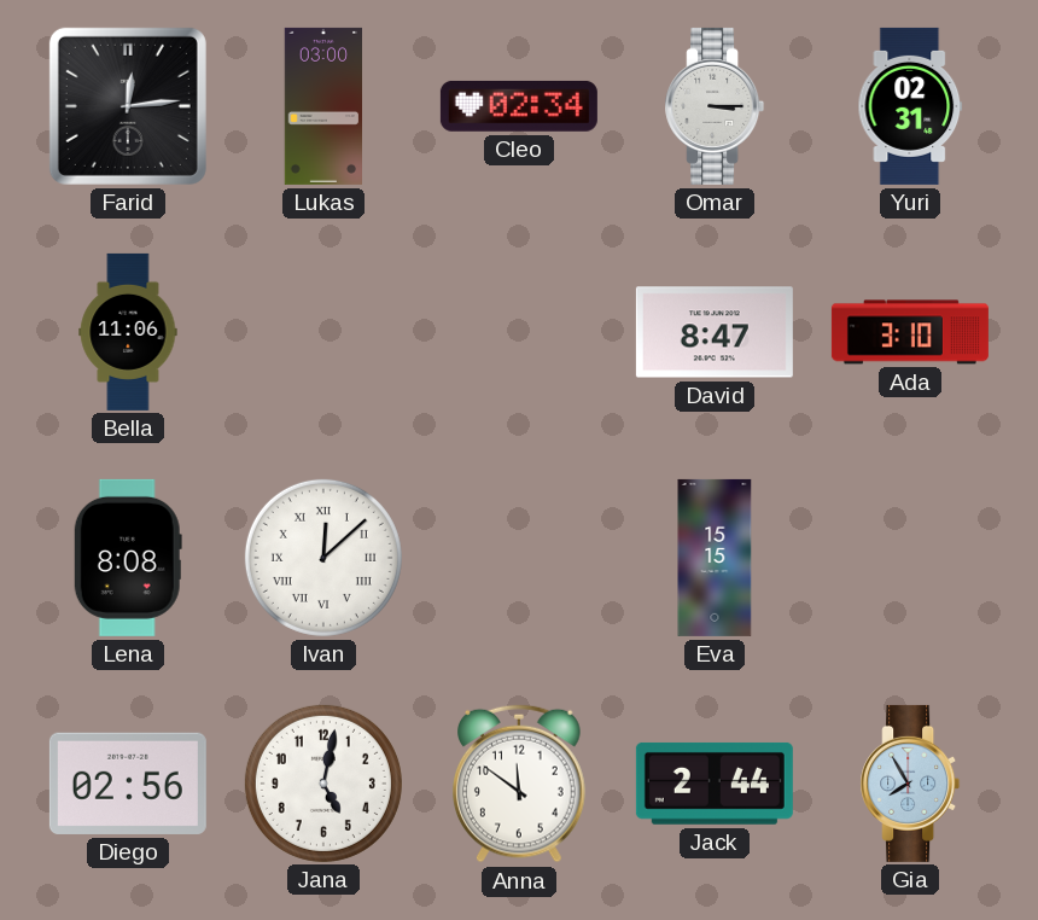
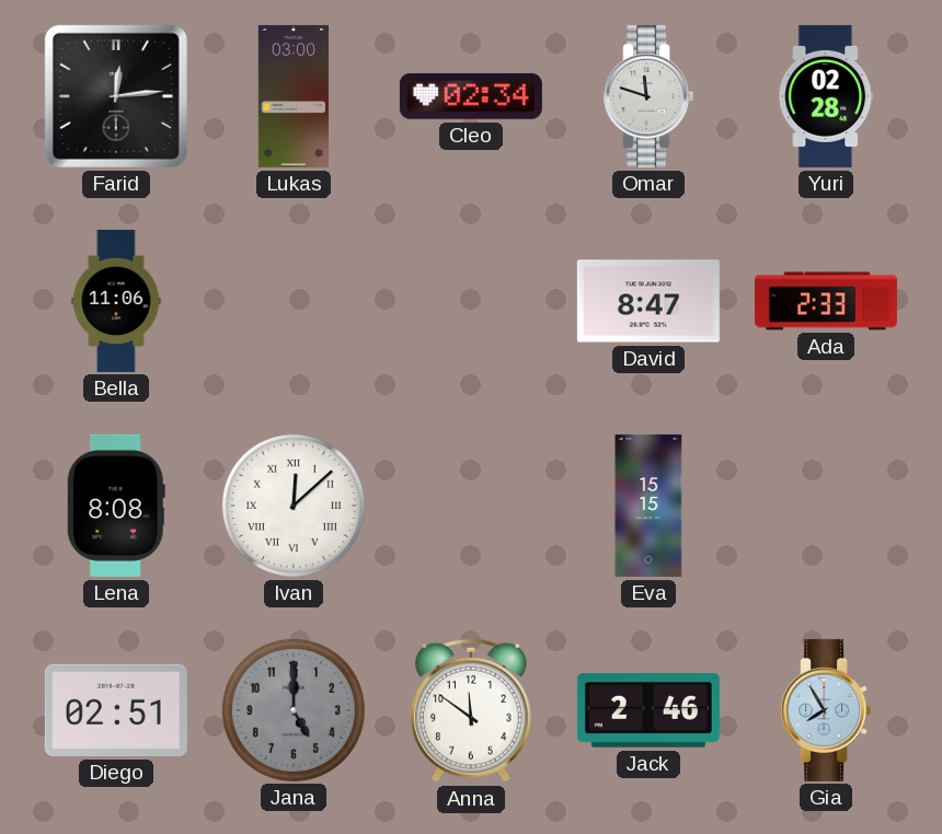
Omar: 3:15 -> 11:48 (648, 96)
Yuri: 02:31 -> 02:28 (826, 96)
Ada: 3:10 -> 2:33 (826, 301)
Diego: 02:56 -> 02:51 (116, 710)
Jana: 5:02 -> 5:00 (294, 710)
Jana dial: white -> grey (294, 710)
Jack: 2:44 -> 2:46 (648, 710)
